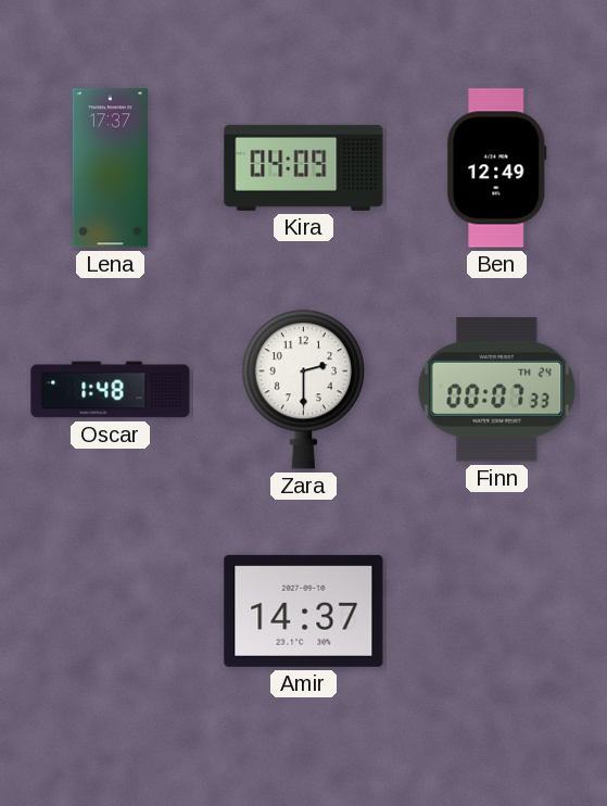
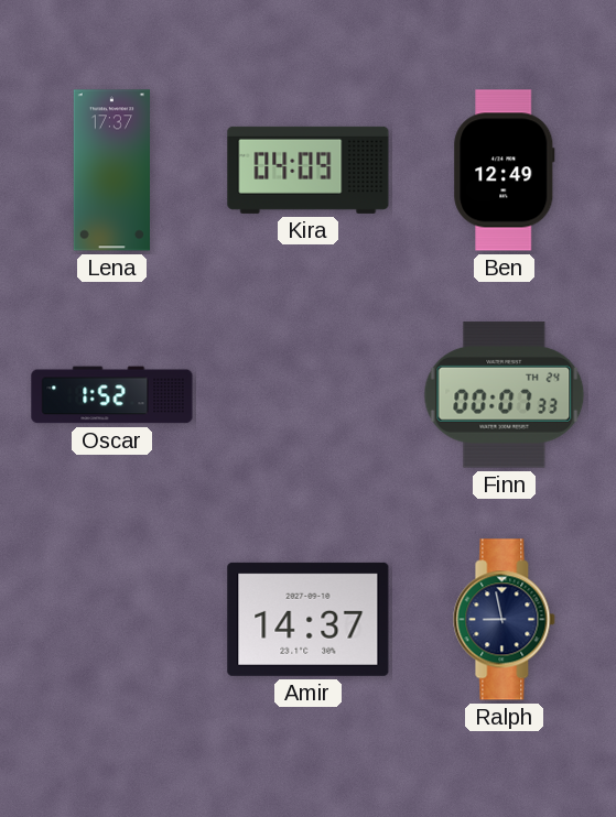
Oscar: 1:48 -> 1:52 (112, 395)
Zara: 2:30 -> none (303, 390)
Ralph: none -> 8:58 (505, 620)
